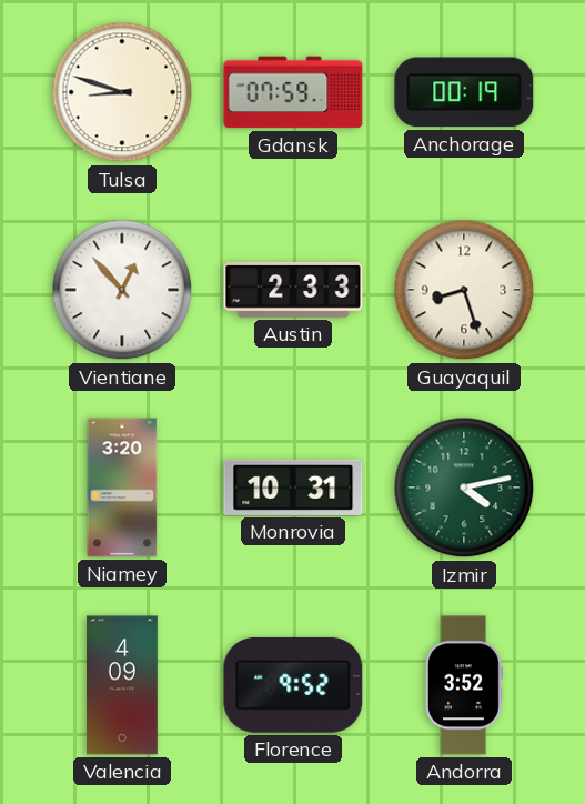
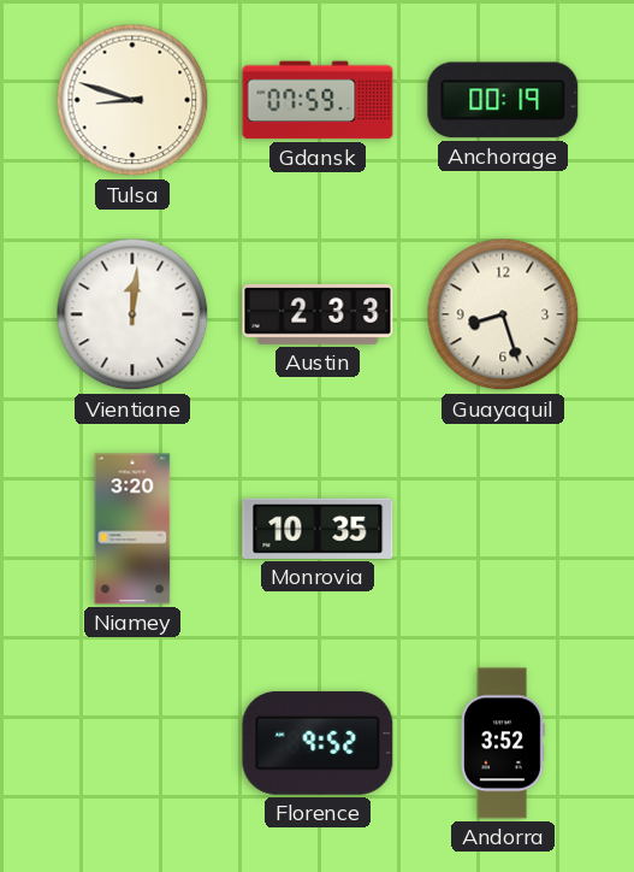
Vientiane: 12:53 -> 12:01 (132, 314)
Monrovia: 10:31 -> 10:35 (318, 529)
Izmir: 4:13 -> none (464, 488)
Valencia: 4:09 -> none (123, 685)
